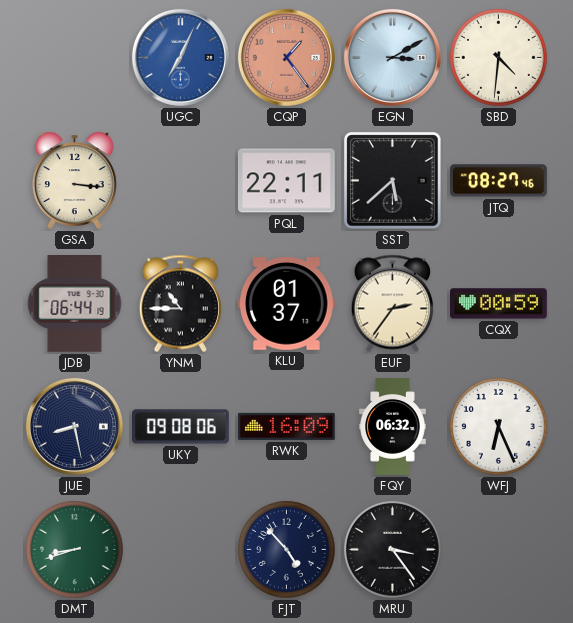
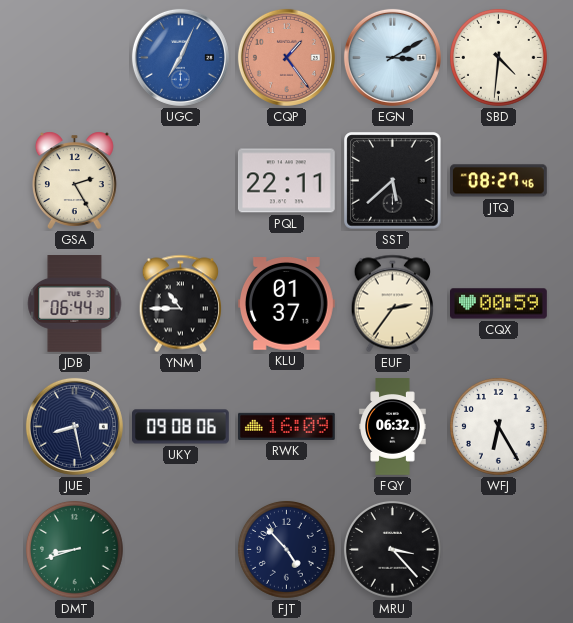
GSA: 3:16 -> 2:25 (74, 180)
WFJ: 6:26 -> 6:25 (498, 426)
MRU: 3:24 -> 3:23 (392, 549)
